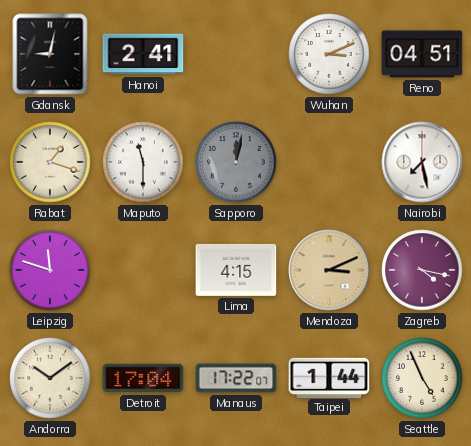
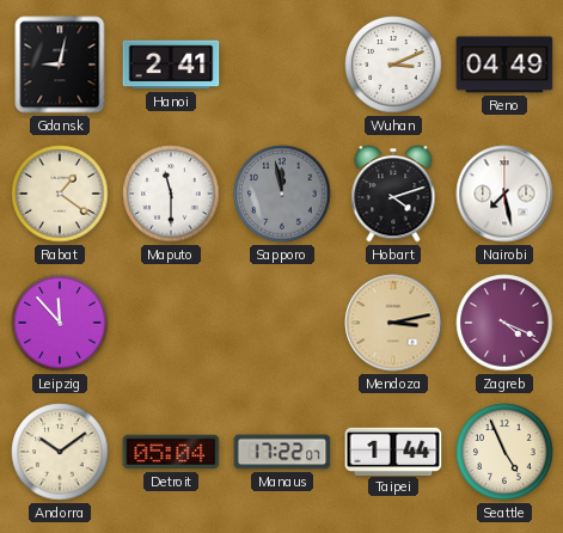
Reno: 04:51 -> 04:49 (504, 65)
Rabat: 1:18 -> 1:21 (60, 194)
Sapporo: 12:02 -> 11:58 (282, 194)
Hobart: none -> 4:12 (393, 194)
Leipzig: 11:48 -> 11:53 (60, 323)
Lima: 4:15 -> none (236, 270)
Mendoza: 3:11 -> 3:13 (393, 323)
Zagreb: 4:17 -> 4:19 (504, 323)
Detroit: 17:04 -> 05:04 (171, 452)
